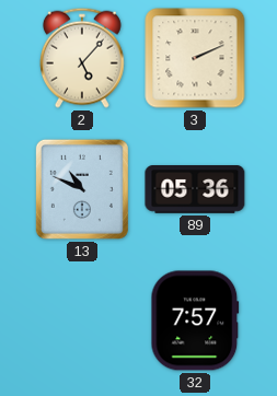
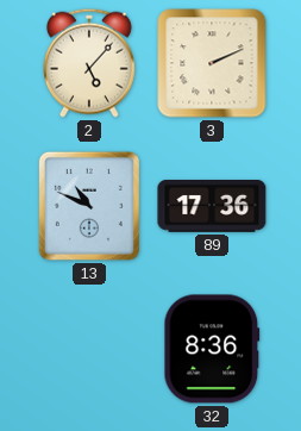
89: 05:36 -> 17:36 (212, 207)
32: 7:57 -> 8:36 (212, 349)
